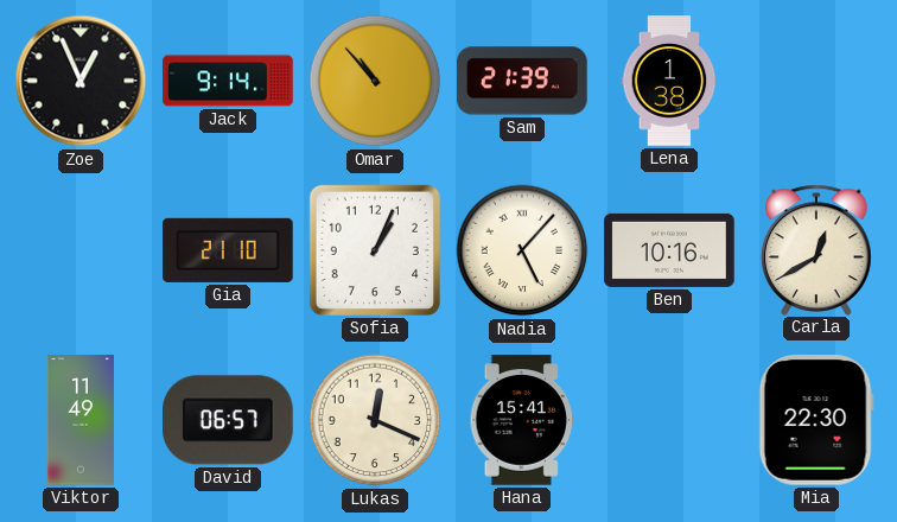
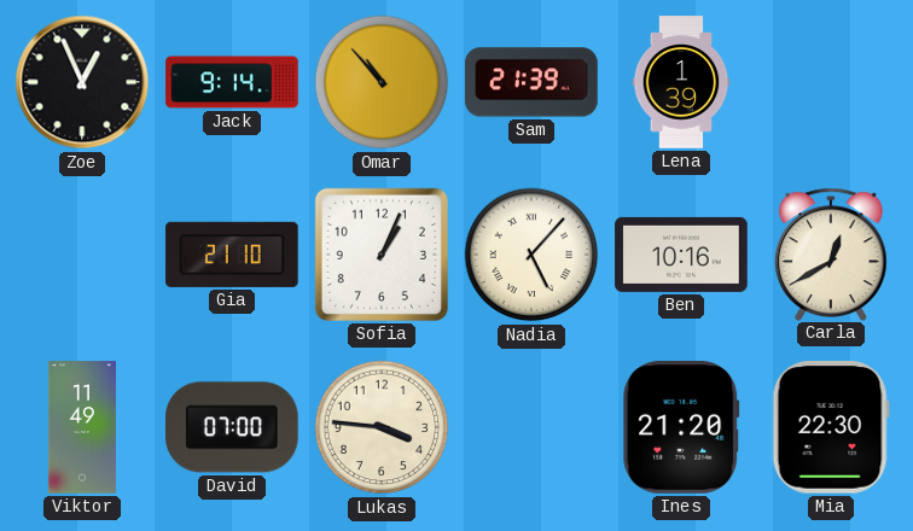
Lena: 1:38 -> 1:39 (681, 82)
David: 06:57 -> 07:00 (233, 427)
Lukas: 12:19 -> 3:46 (382, 427)
Hana: 15:41 -> none (522, 420)
Ines: none -> 21:20 (681, 427)
